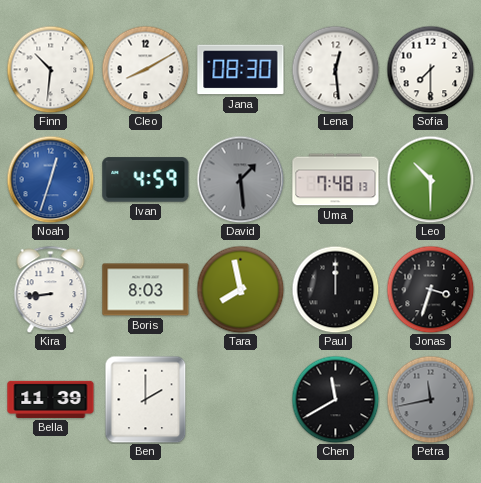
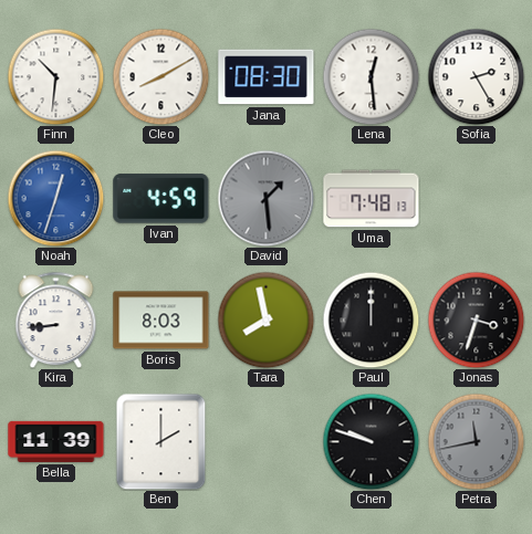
Sofia: 7:30 -> 2:25 (476, 76)
Leo: 10:30 -> none (430, 179)
Chen: 11:40 -> 9:48 (371, 441)
